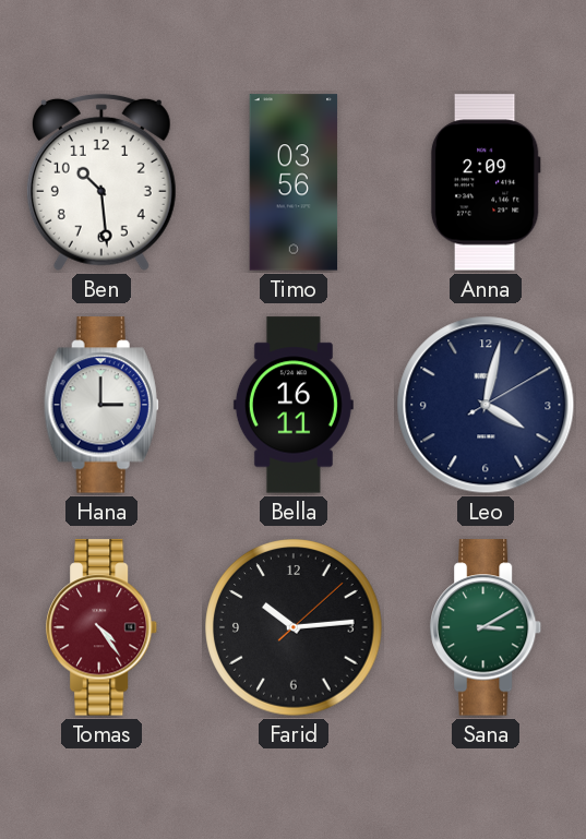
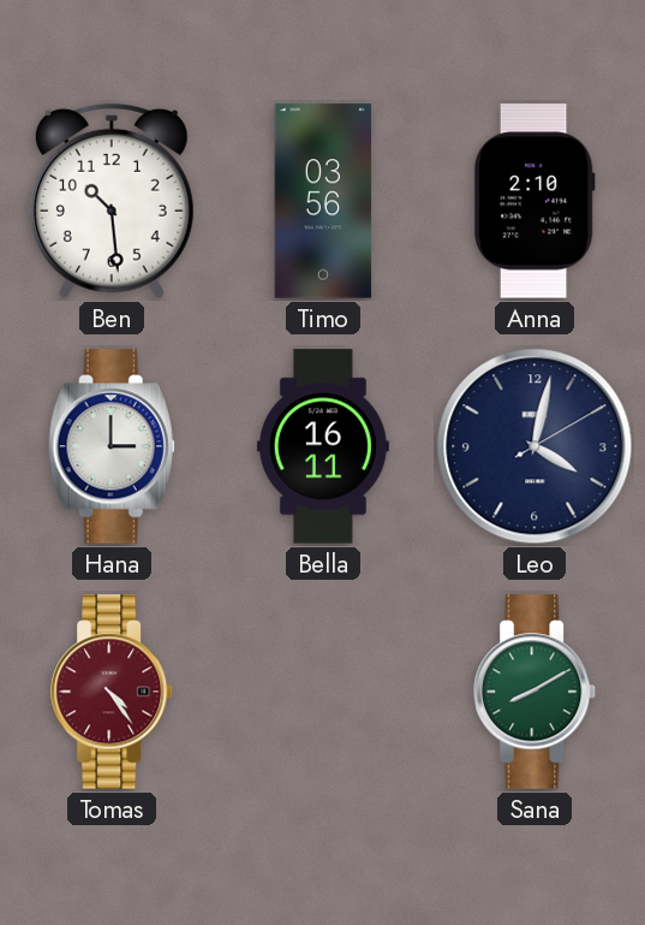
Anna: 2:09 -> 2:10 (534, 201)
Farid: 10:14 -> none (294, 627)
Sana: 3:10 -> 8:10 (534, 692)
